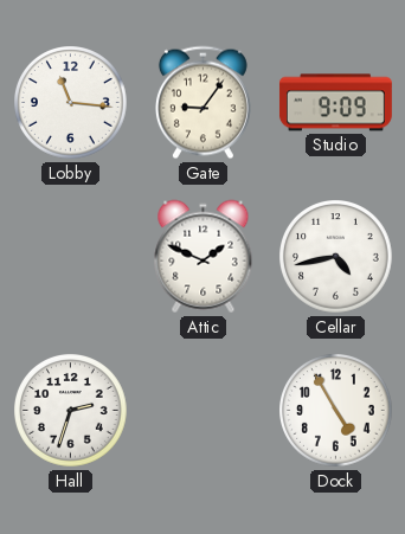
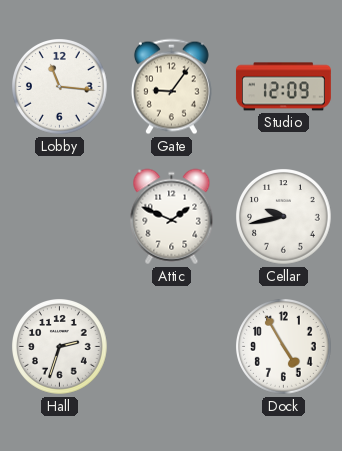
Studio: 9:09 -> 12:09 (283, 87)
Cellar: 4:43 -> 9:43 (284, 217)
